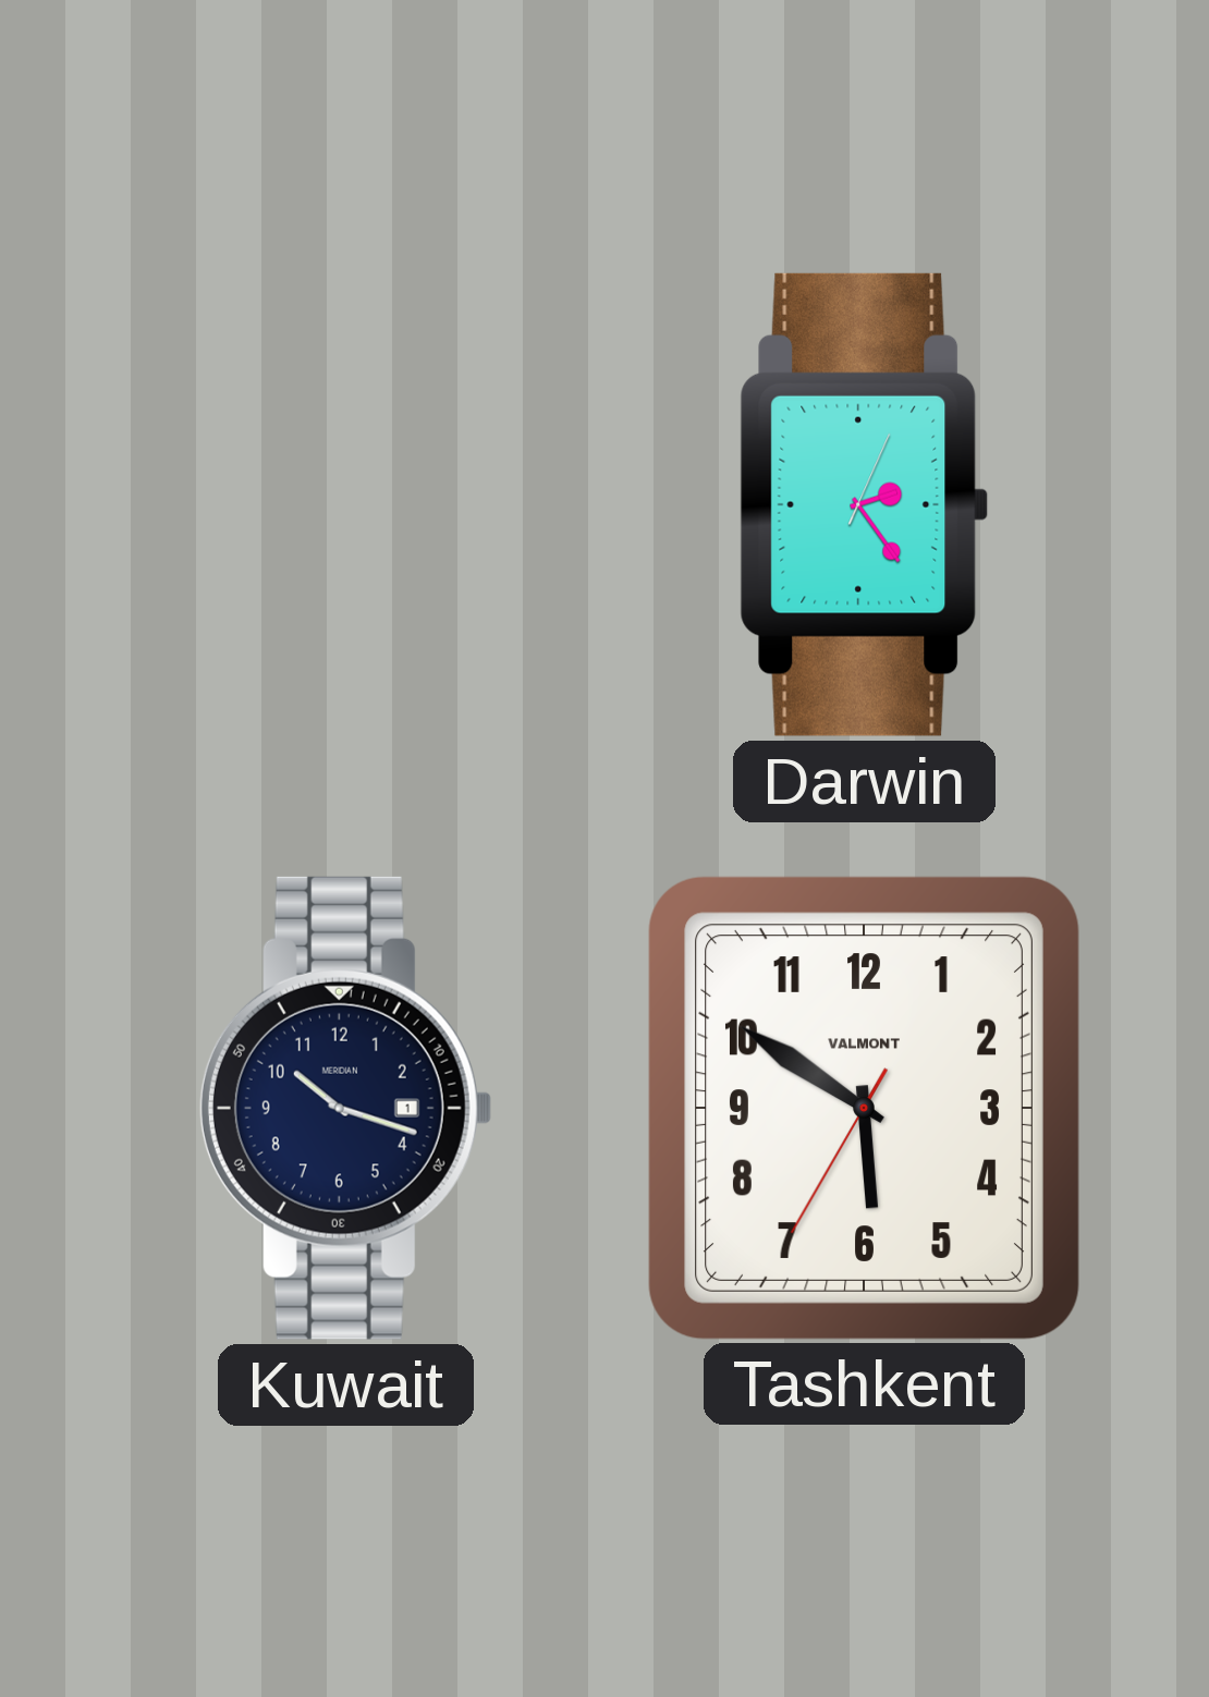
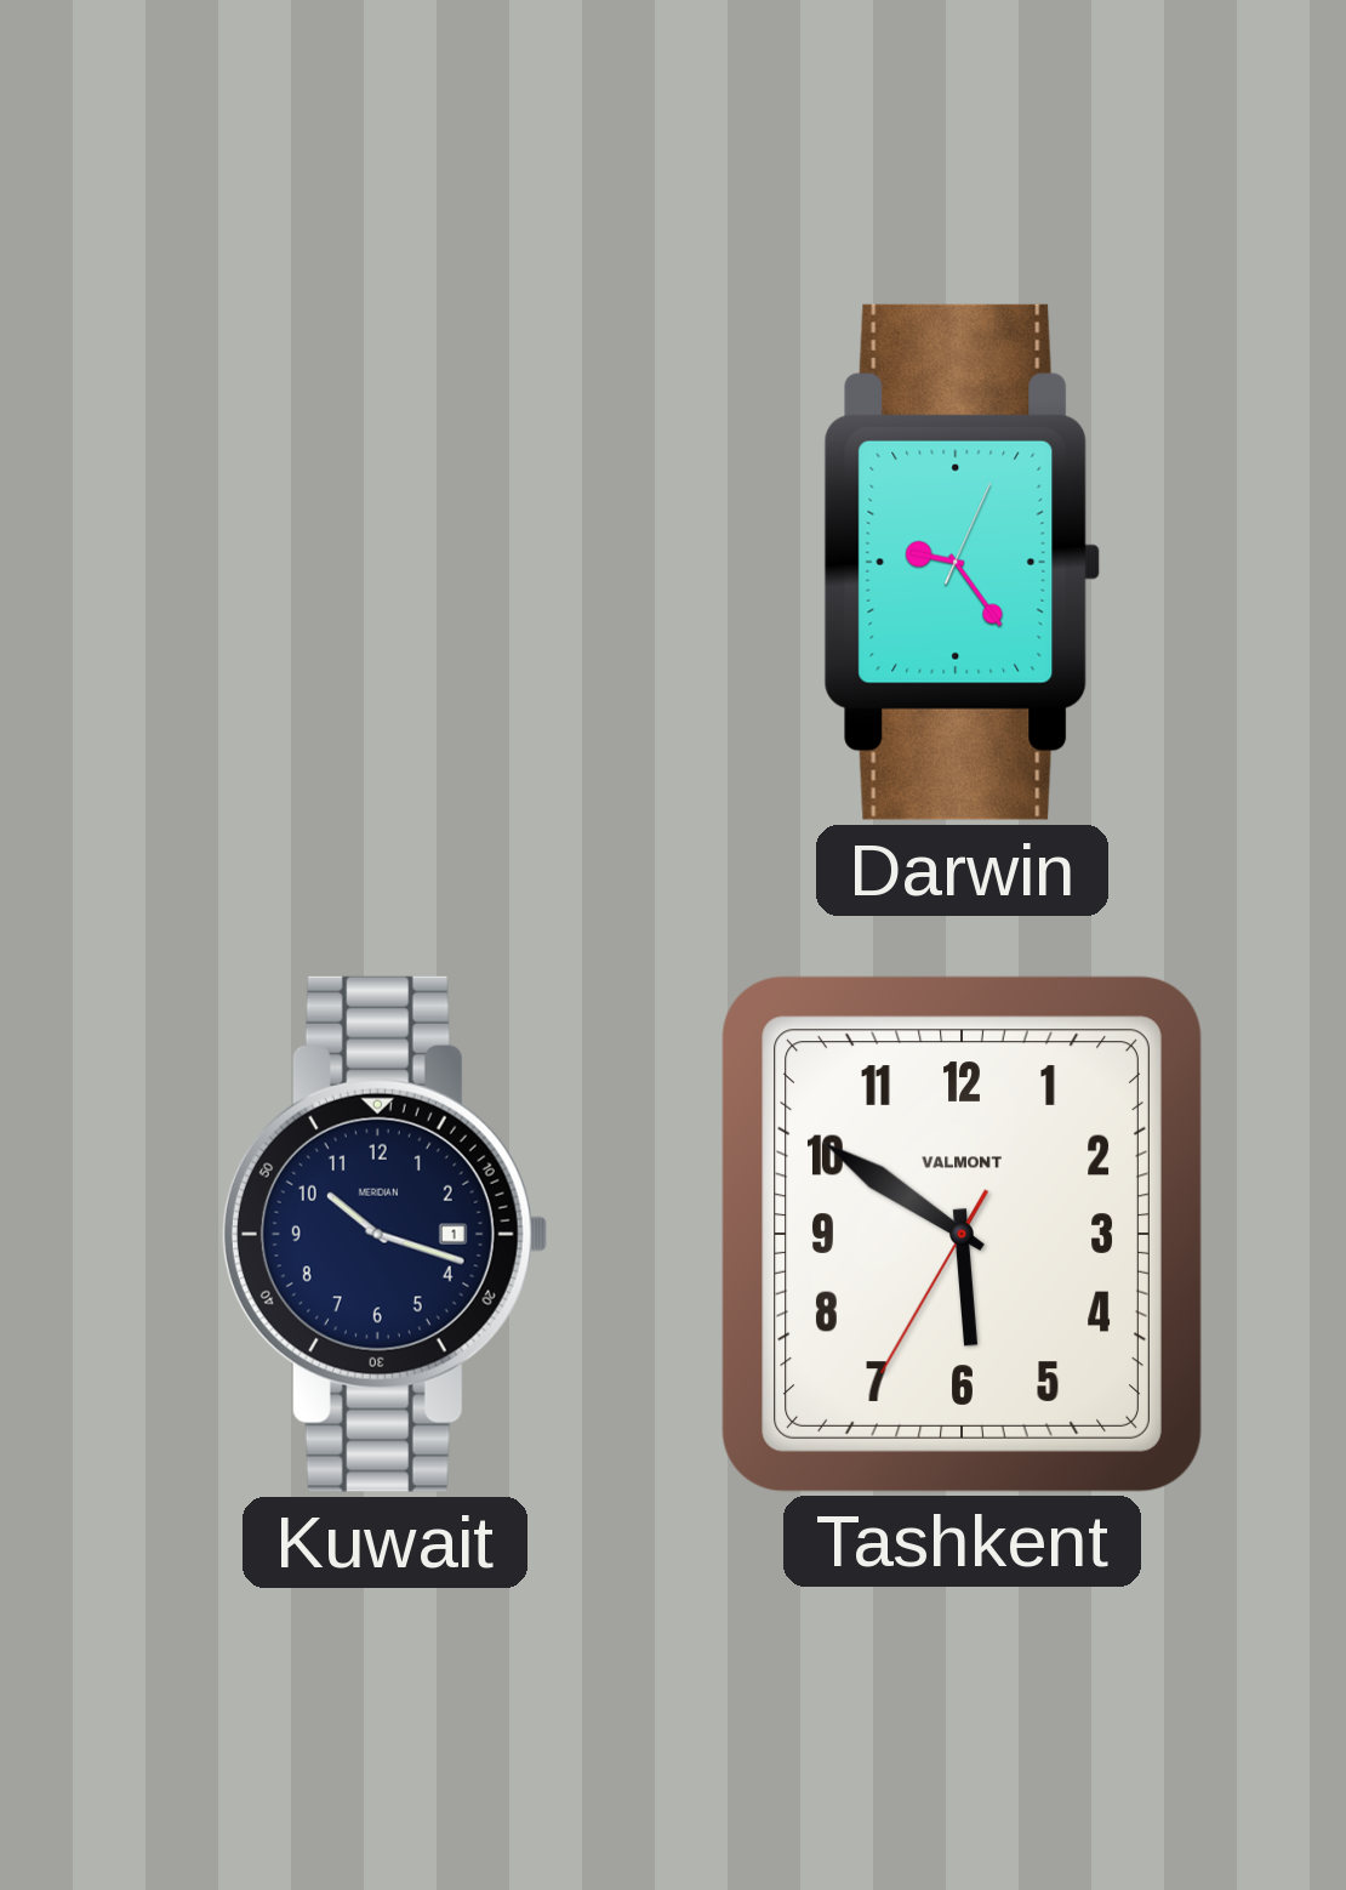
Darwin: 2:24 -> 9:24 (963, 562)
